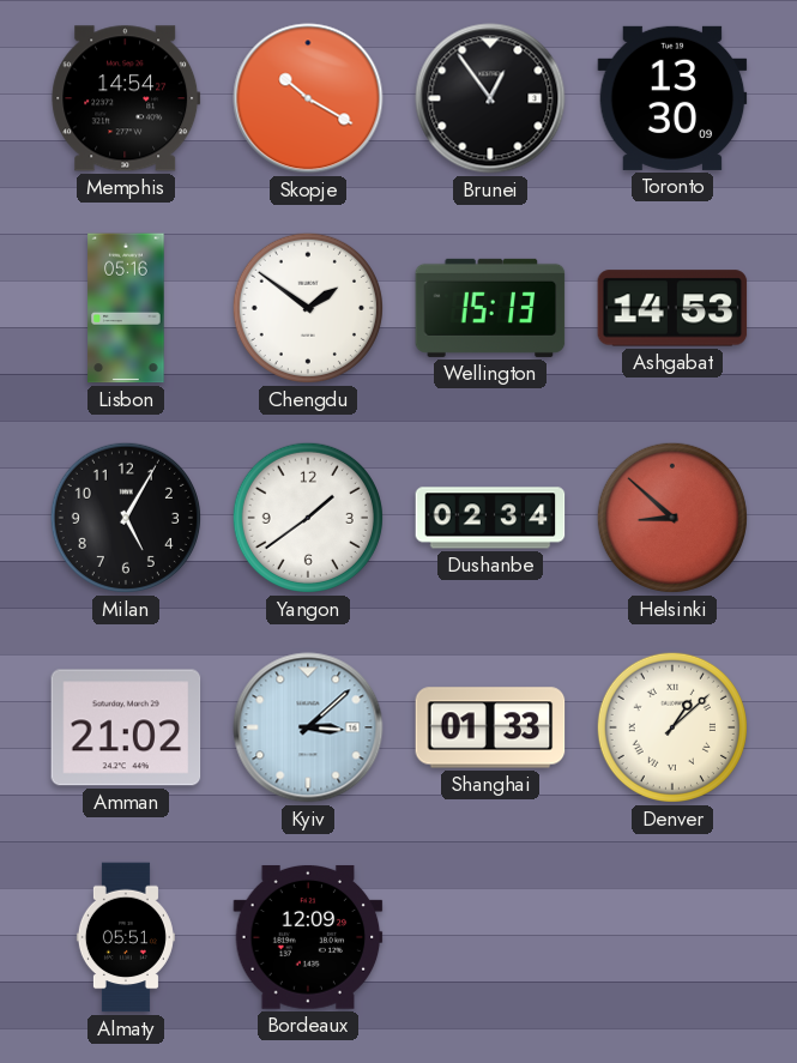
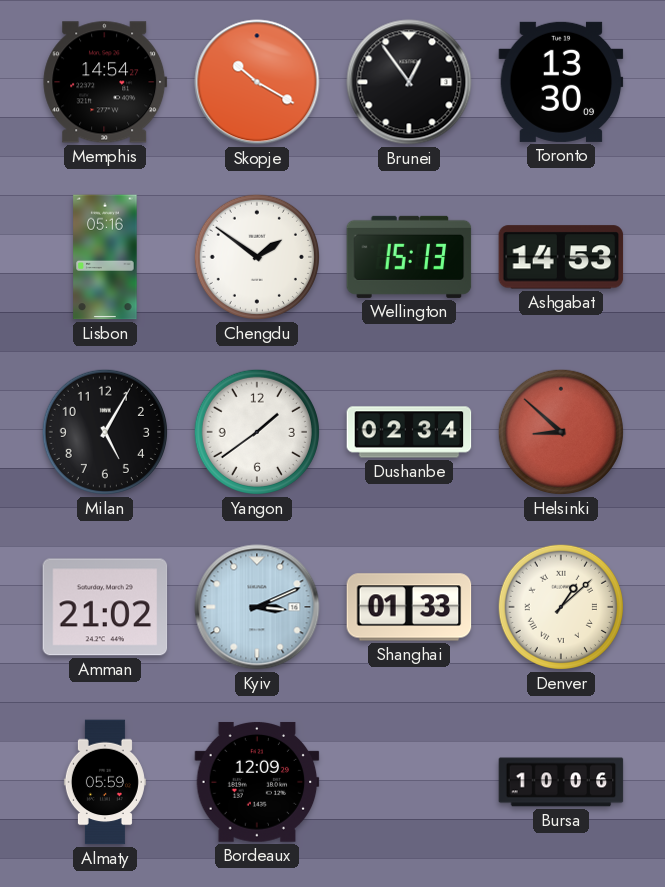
Kyiv: 3:08 -> 3:11 (257, 607)
Almaty: 05:51 -> 05:59 (105, 782)
Bursa: none -> 10:06 (561, 782)
